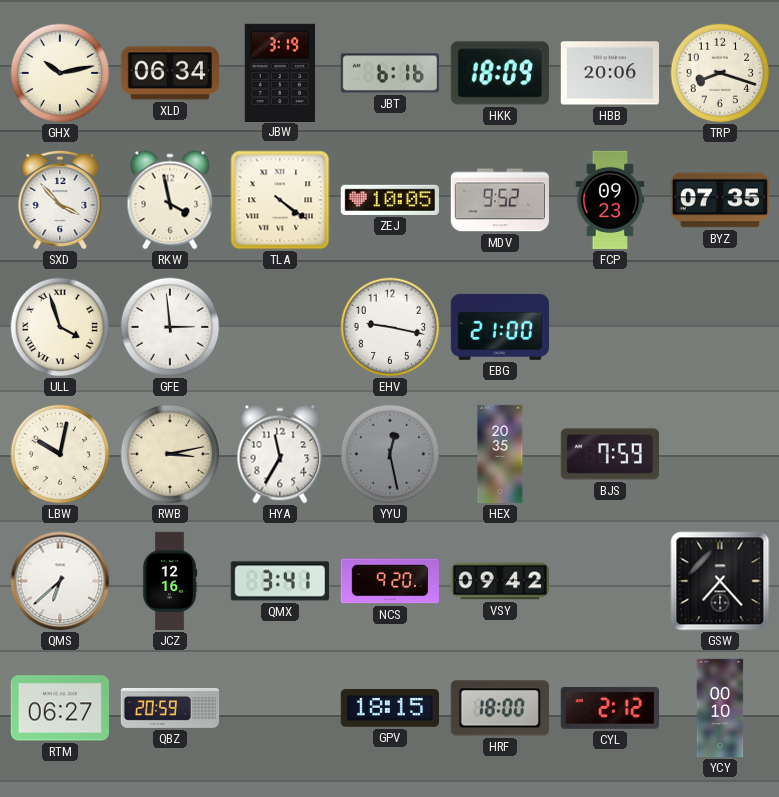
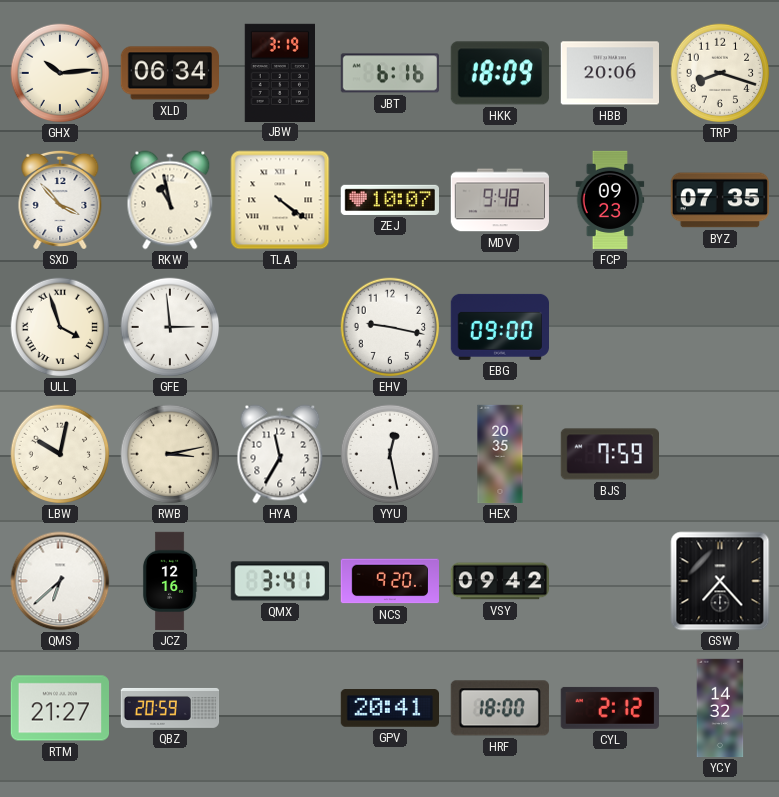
GHX: 10:13 -> 10:14 (60, 73)
RKW: 3:58 -> 10:58 (170, 200)
ZEJ: 10:05 -> 10:07 (389, 200)
MDV: 9:52 -> 9:48 (500, 200)
EBG: 21:00 -> 09:00 (499, 327)
YYU dial: grey -> white (390, 454)
RTM: 06:27 -> 21:27 (59, 708)
GPV: 18:15 -> 20:41 (389, 708)
YCY: 00:10 -> 14:32 (720, 708)
